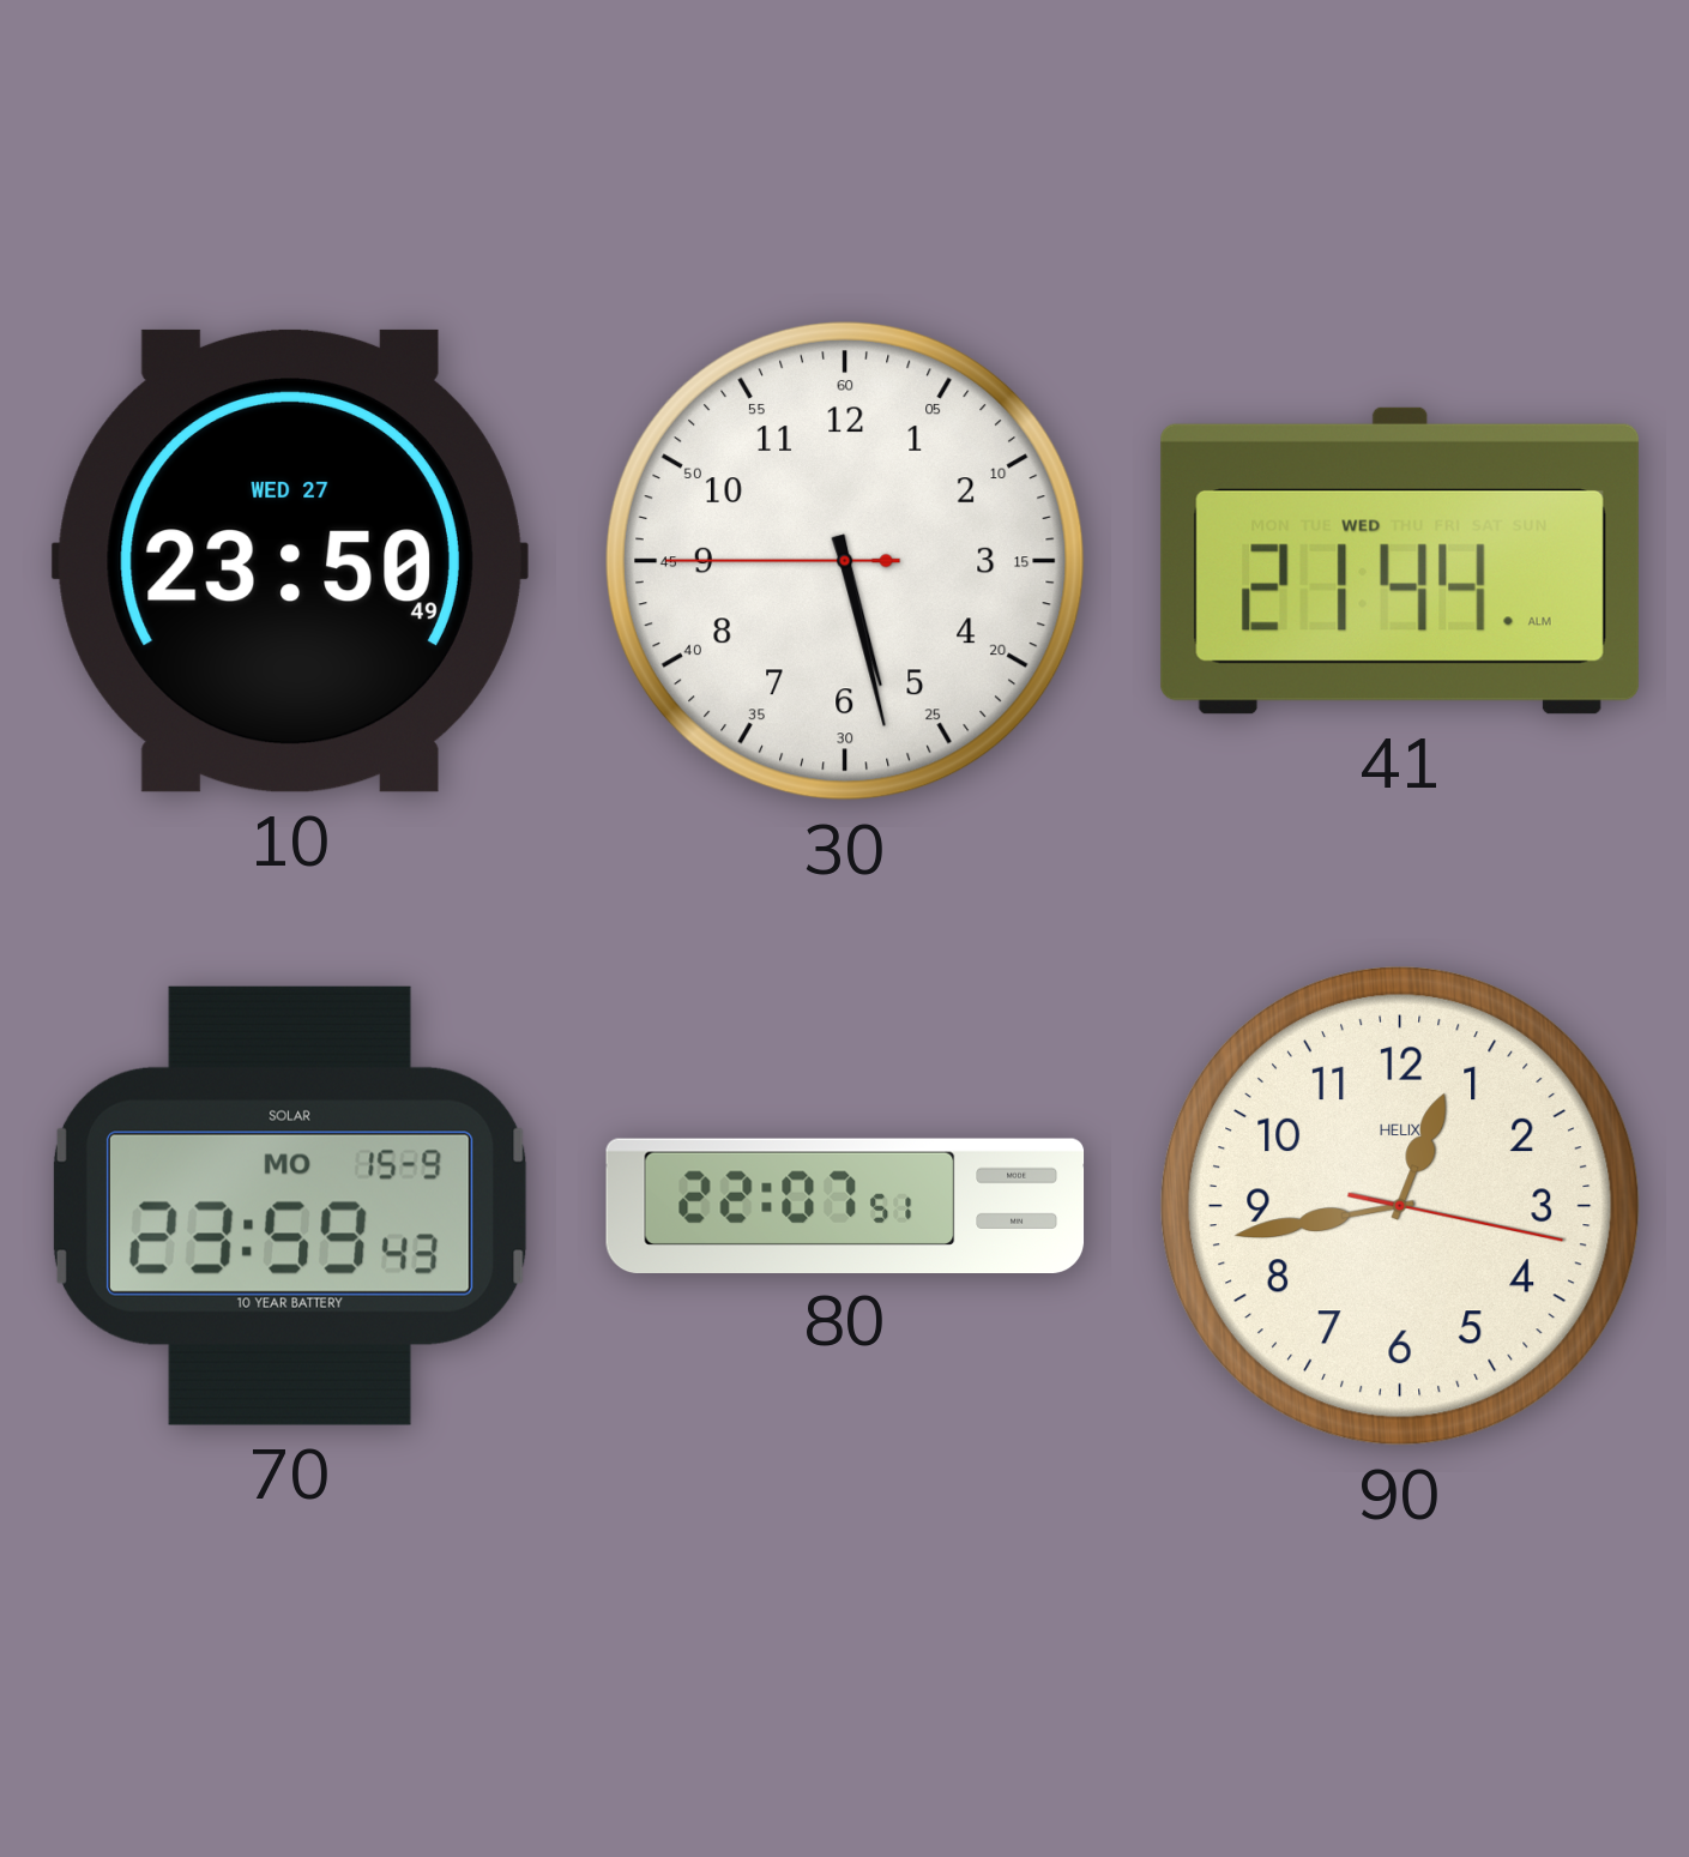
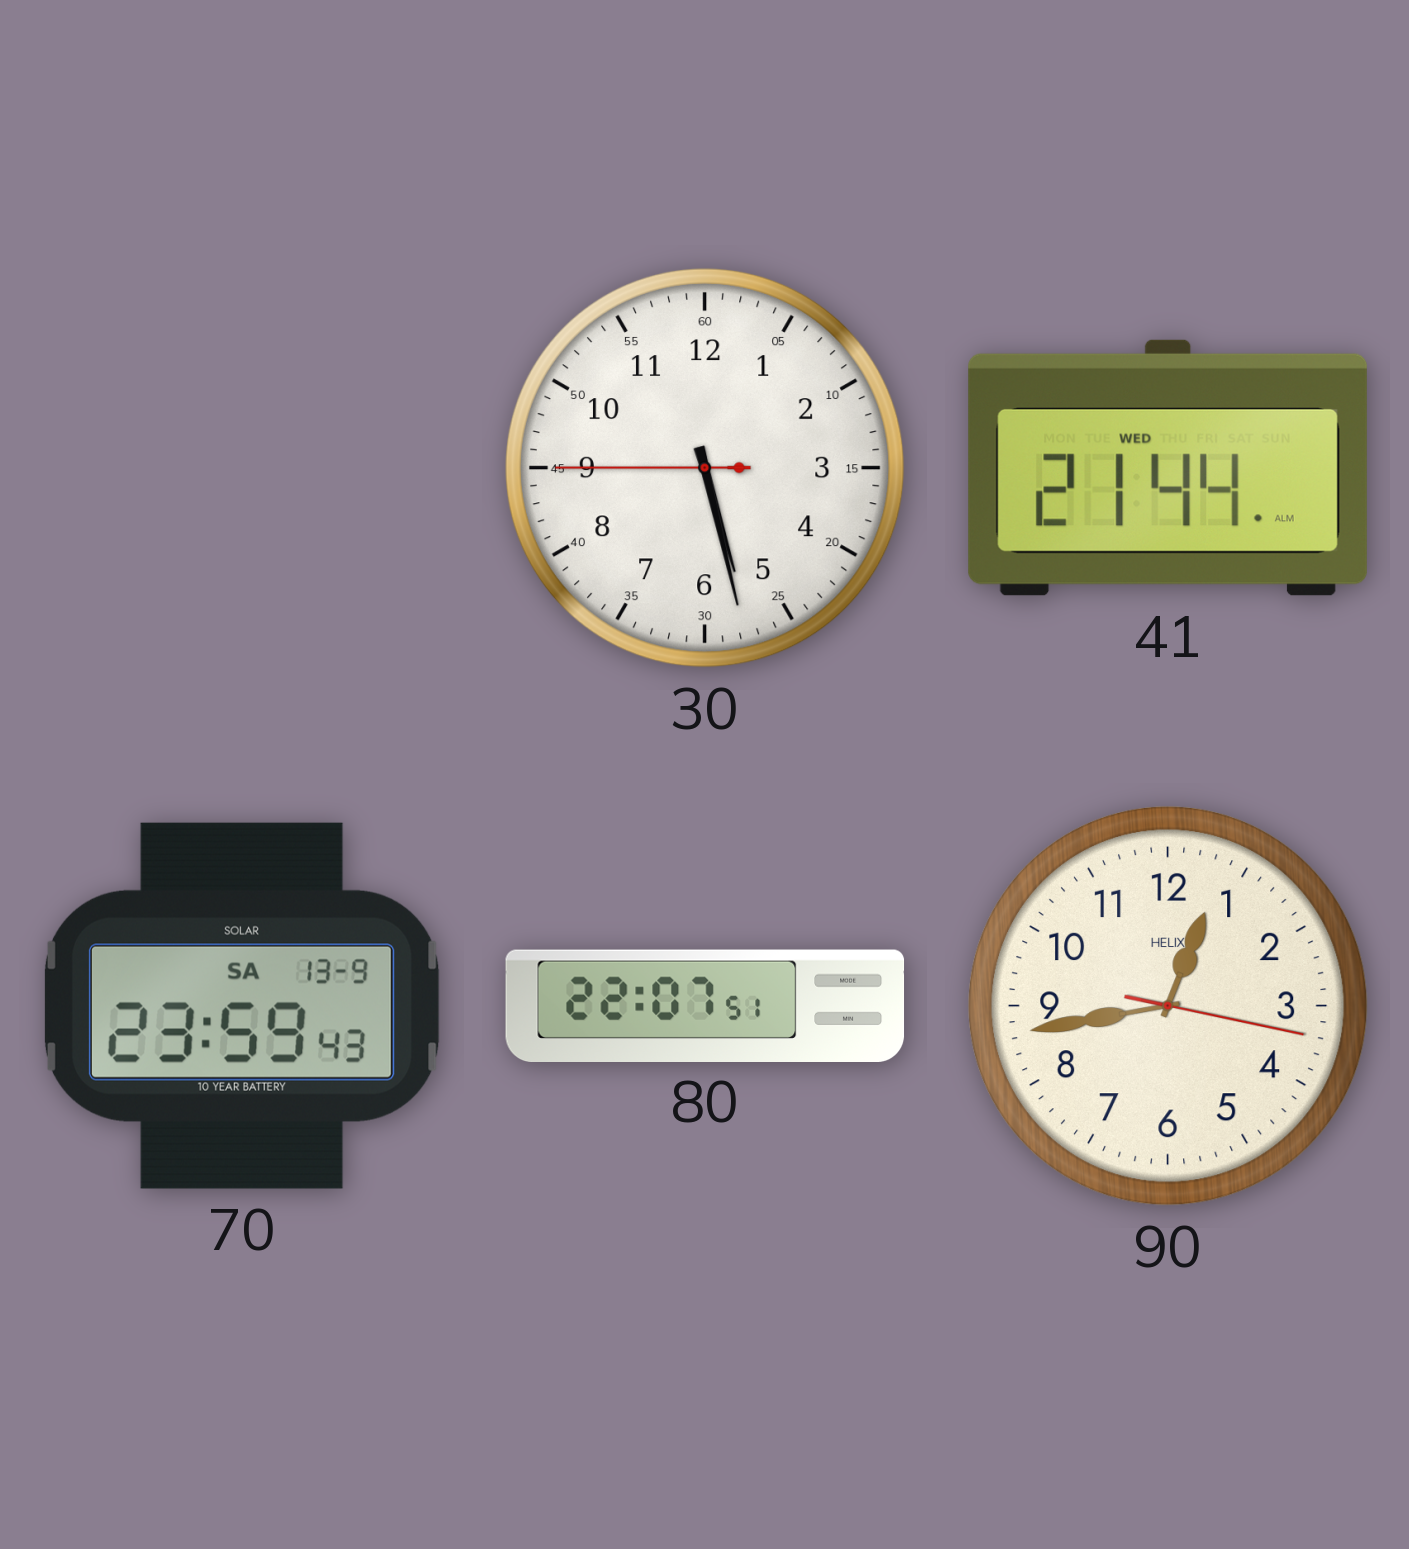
10: 23:50 -> none (290, 561)
70 date: MO 15-9 -> SA 13-9 (242, 1006)
